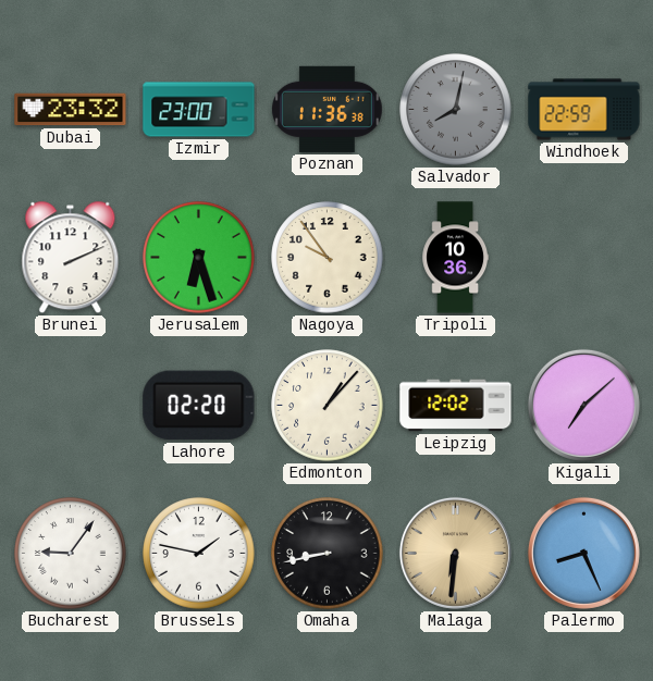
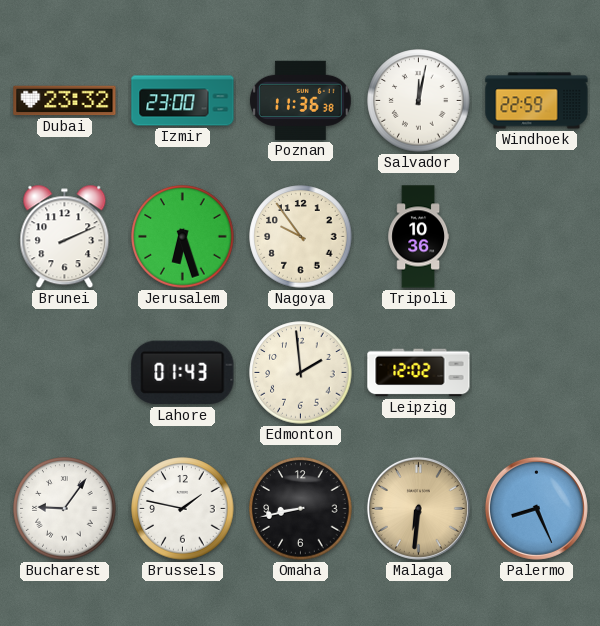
Salvador: 8:02 -> 12:02 (419, 101)
Salvador dial: grey -> white (419, 101)
Lahore: 02:20 -> 01:43 (183, 373)
Edmonton: 1:07 -> 1:59 (301, 373)
Kigali: 7:08 -> none (583, 405)
